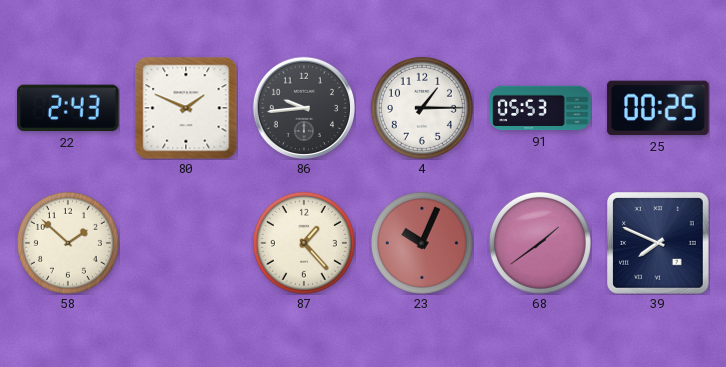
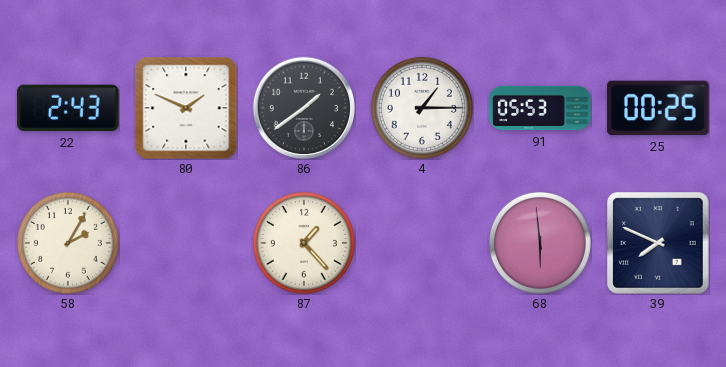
86: 9:44 -> 1:39 (303, 107)
58: 1:52 -> 2:05 (68, 243)
23: 10:04 -> none (422, 243)
68: 1:39 -> 5:59 (540, 243)
